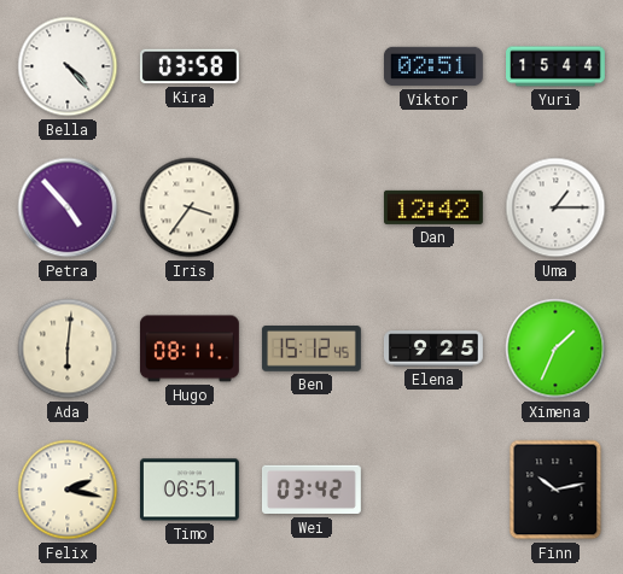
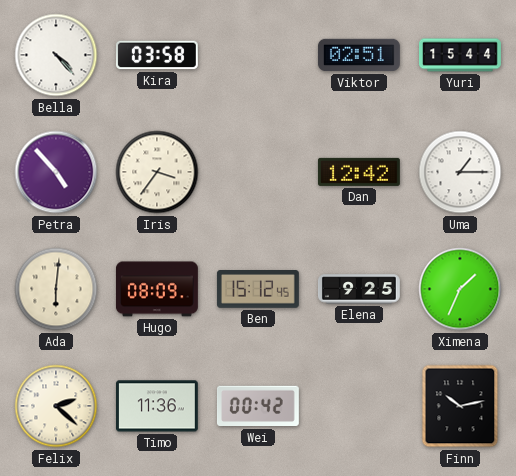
Hugo: 08:11 -> 08:09 (157, 289)
Felix: 2:17 -> 2:22 (56, 406)
Timo: 06:51 -> 11:36 (157, 406)
Wei: 03:42 -> 00:42 (258, 406)
